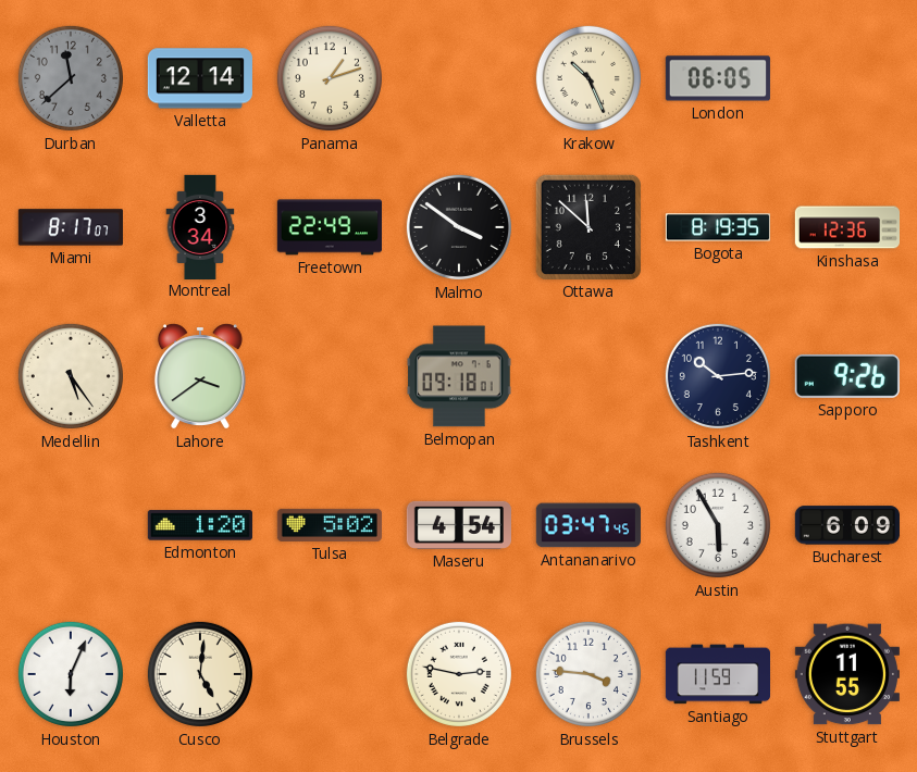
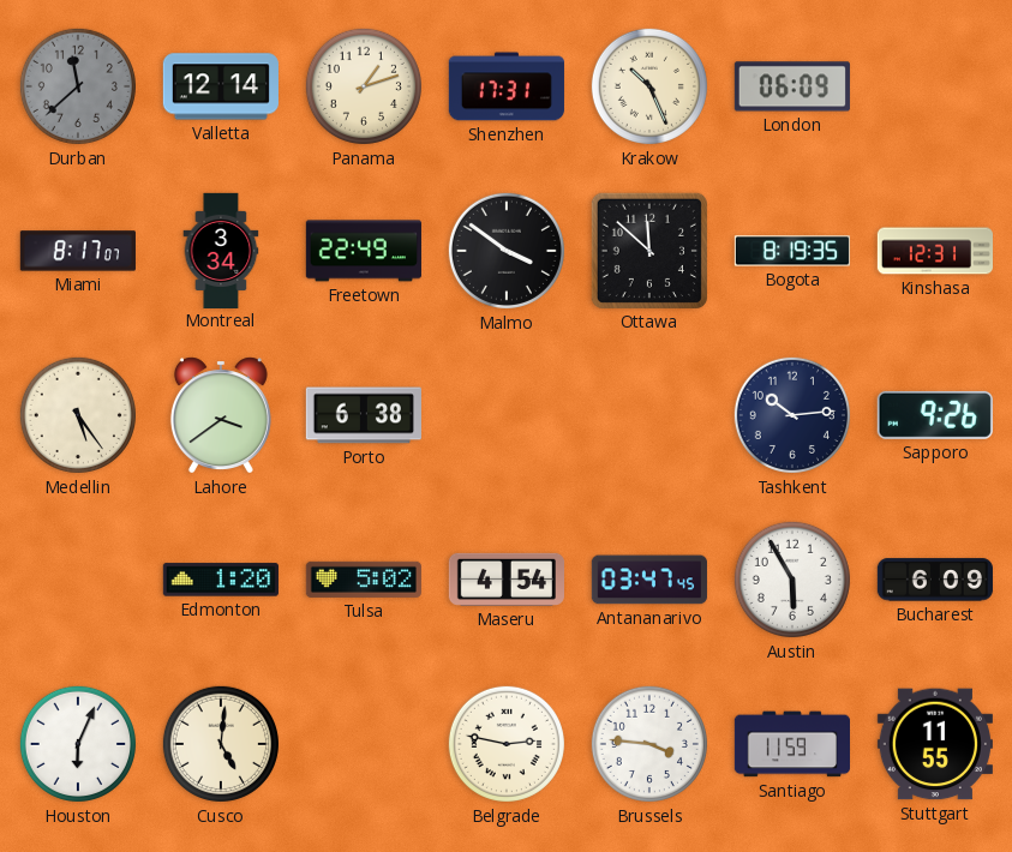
Shenzhen: none -> 17:31 (507, 86)
London: 06:05 -> 06:09 (792, 86)
Kinshasa: 12:36 -> 12:31 (934, 251)
Porto: none -> 6:38 (364, 415)
Belmopan: 09:18 -> none (459, 376)
